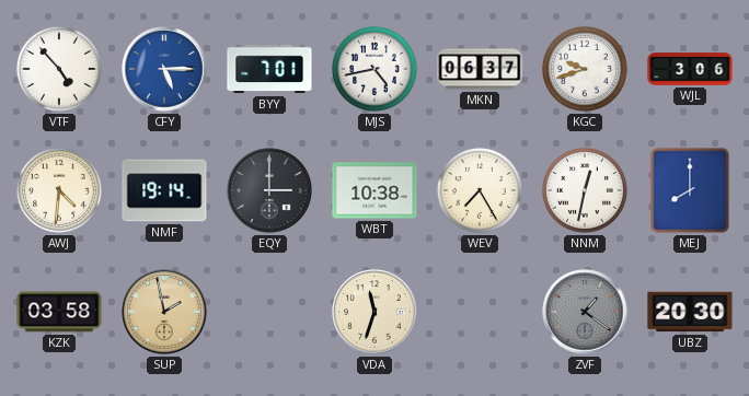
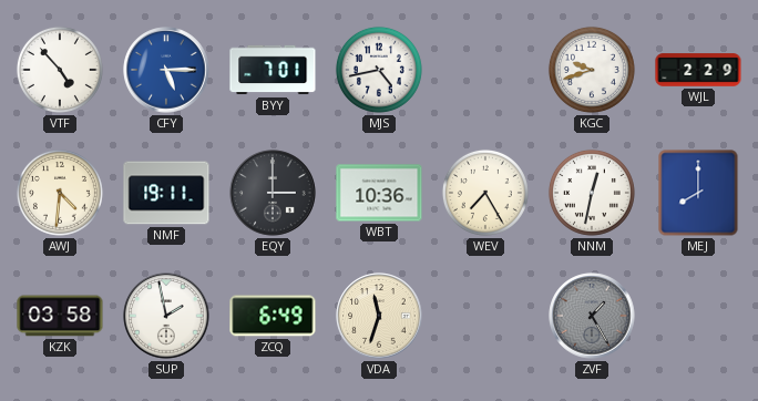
MKN: 06:37 -> none (480, 69)
WJL: 3:06 -> 2:29 (698, 70)
NMF: 19:14 -> 19:11 (166, 193)
WBT: 10:38 -> 10:36 (379, 193)
SUP dial: champagne -> white (166, 316)
ZCQ: none -> 6:49 (273, 316)
ZVF: 1:21 -> 1:25 (592, 316)
UBZ: 20:30 -> none (690, 312)
